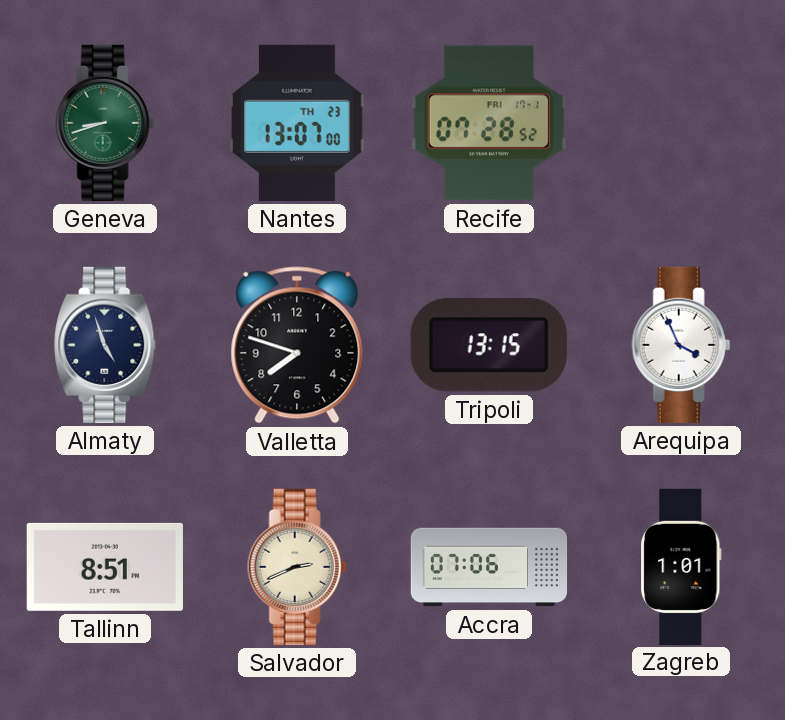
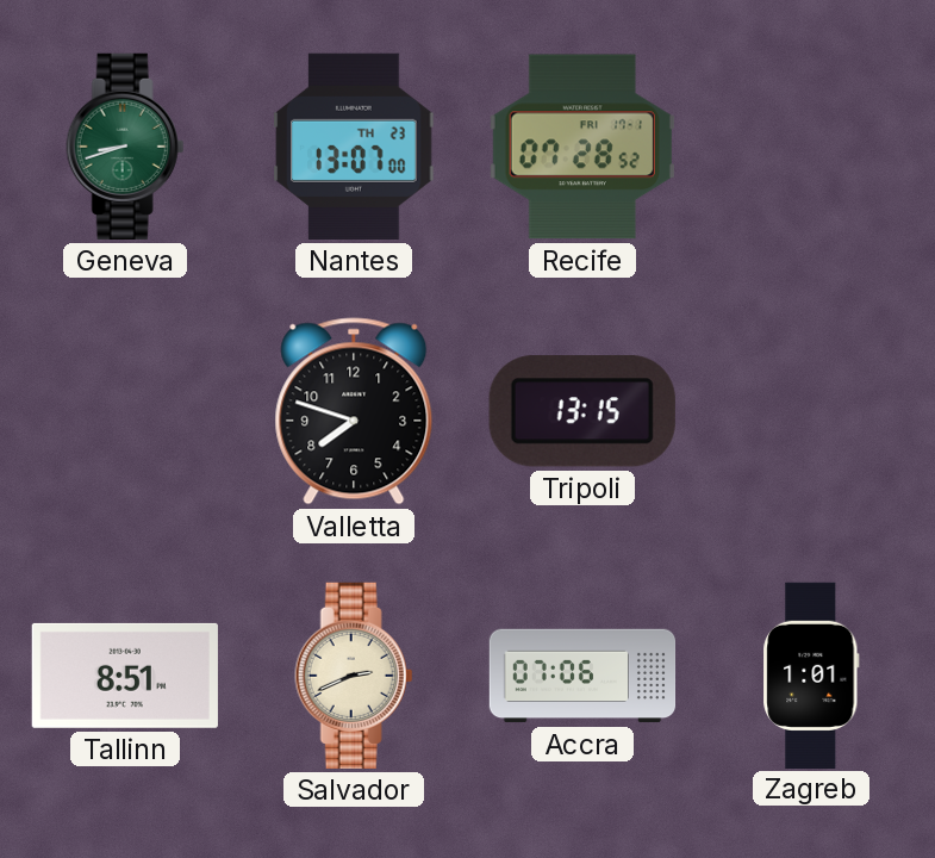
Almaty: 4:57 -> none (106, 345)
Arequipa: 3:56 -> none (681, 345)
